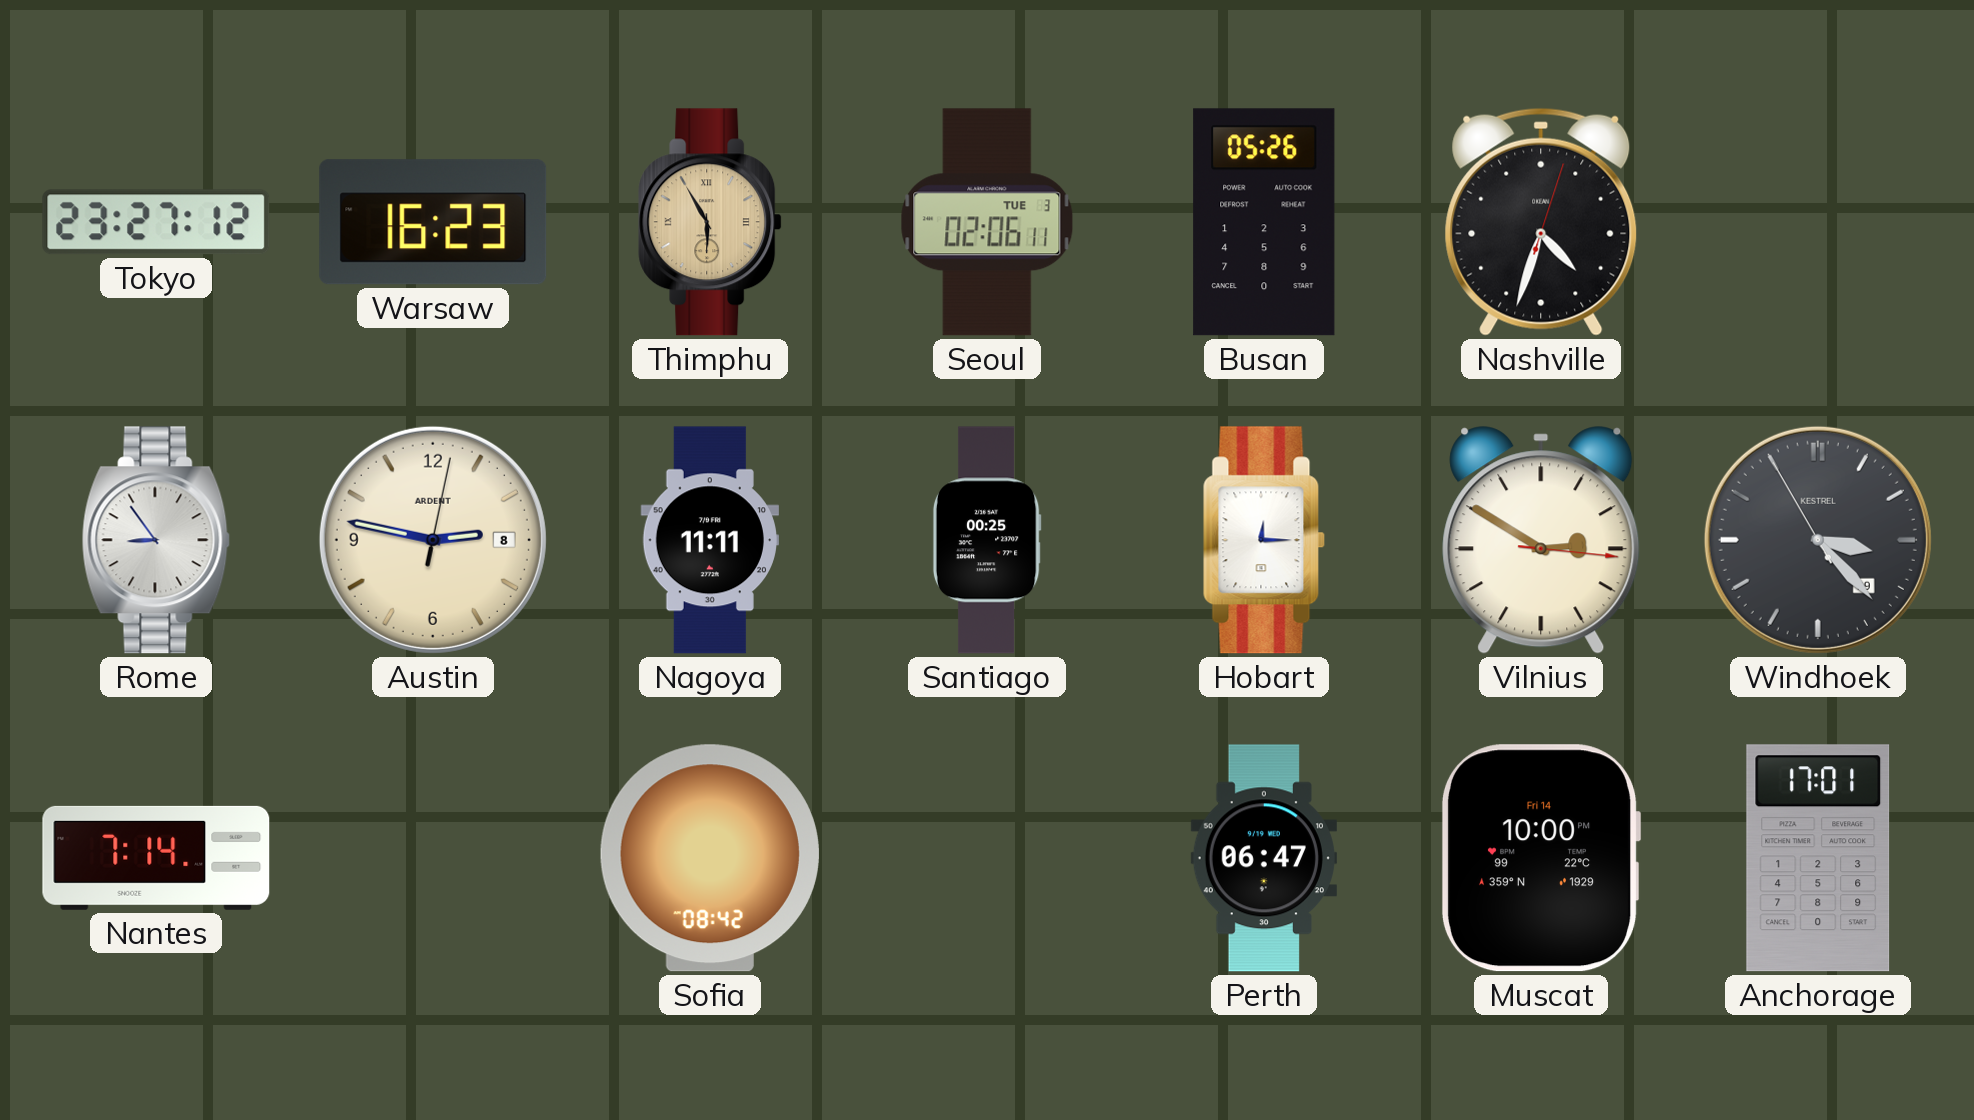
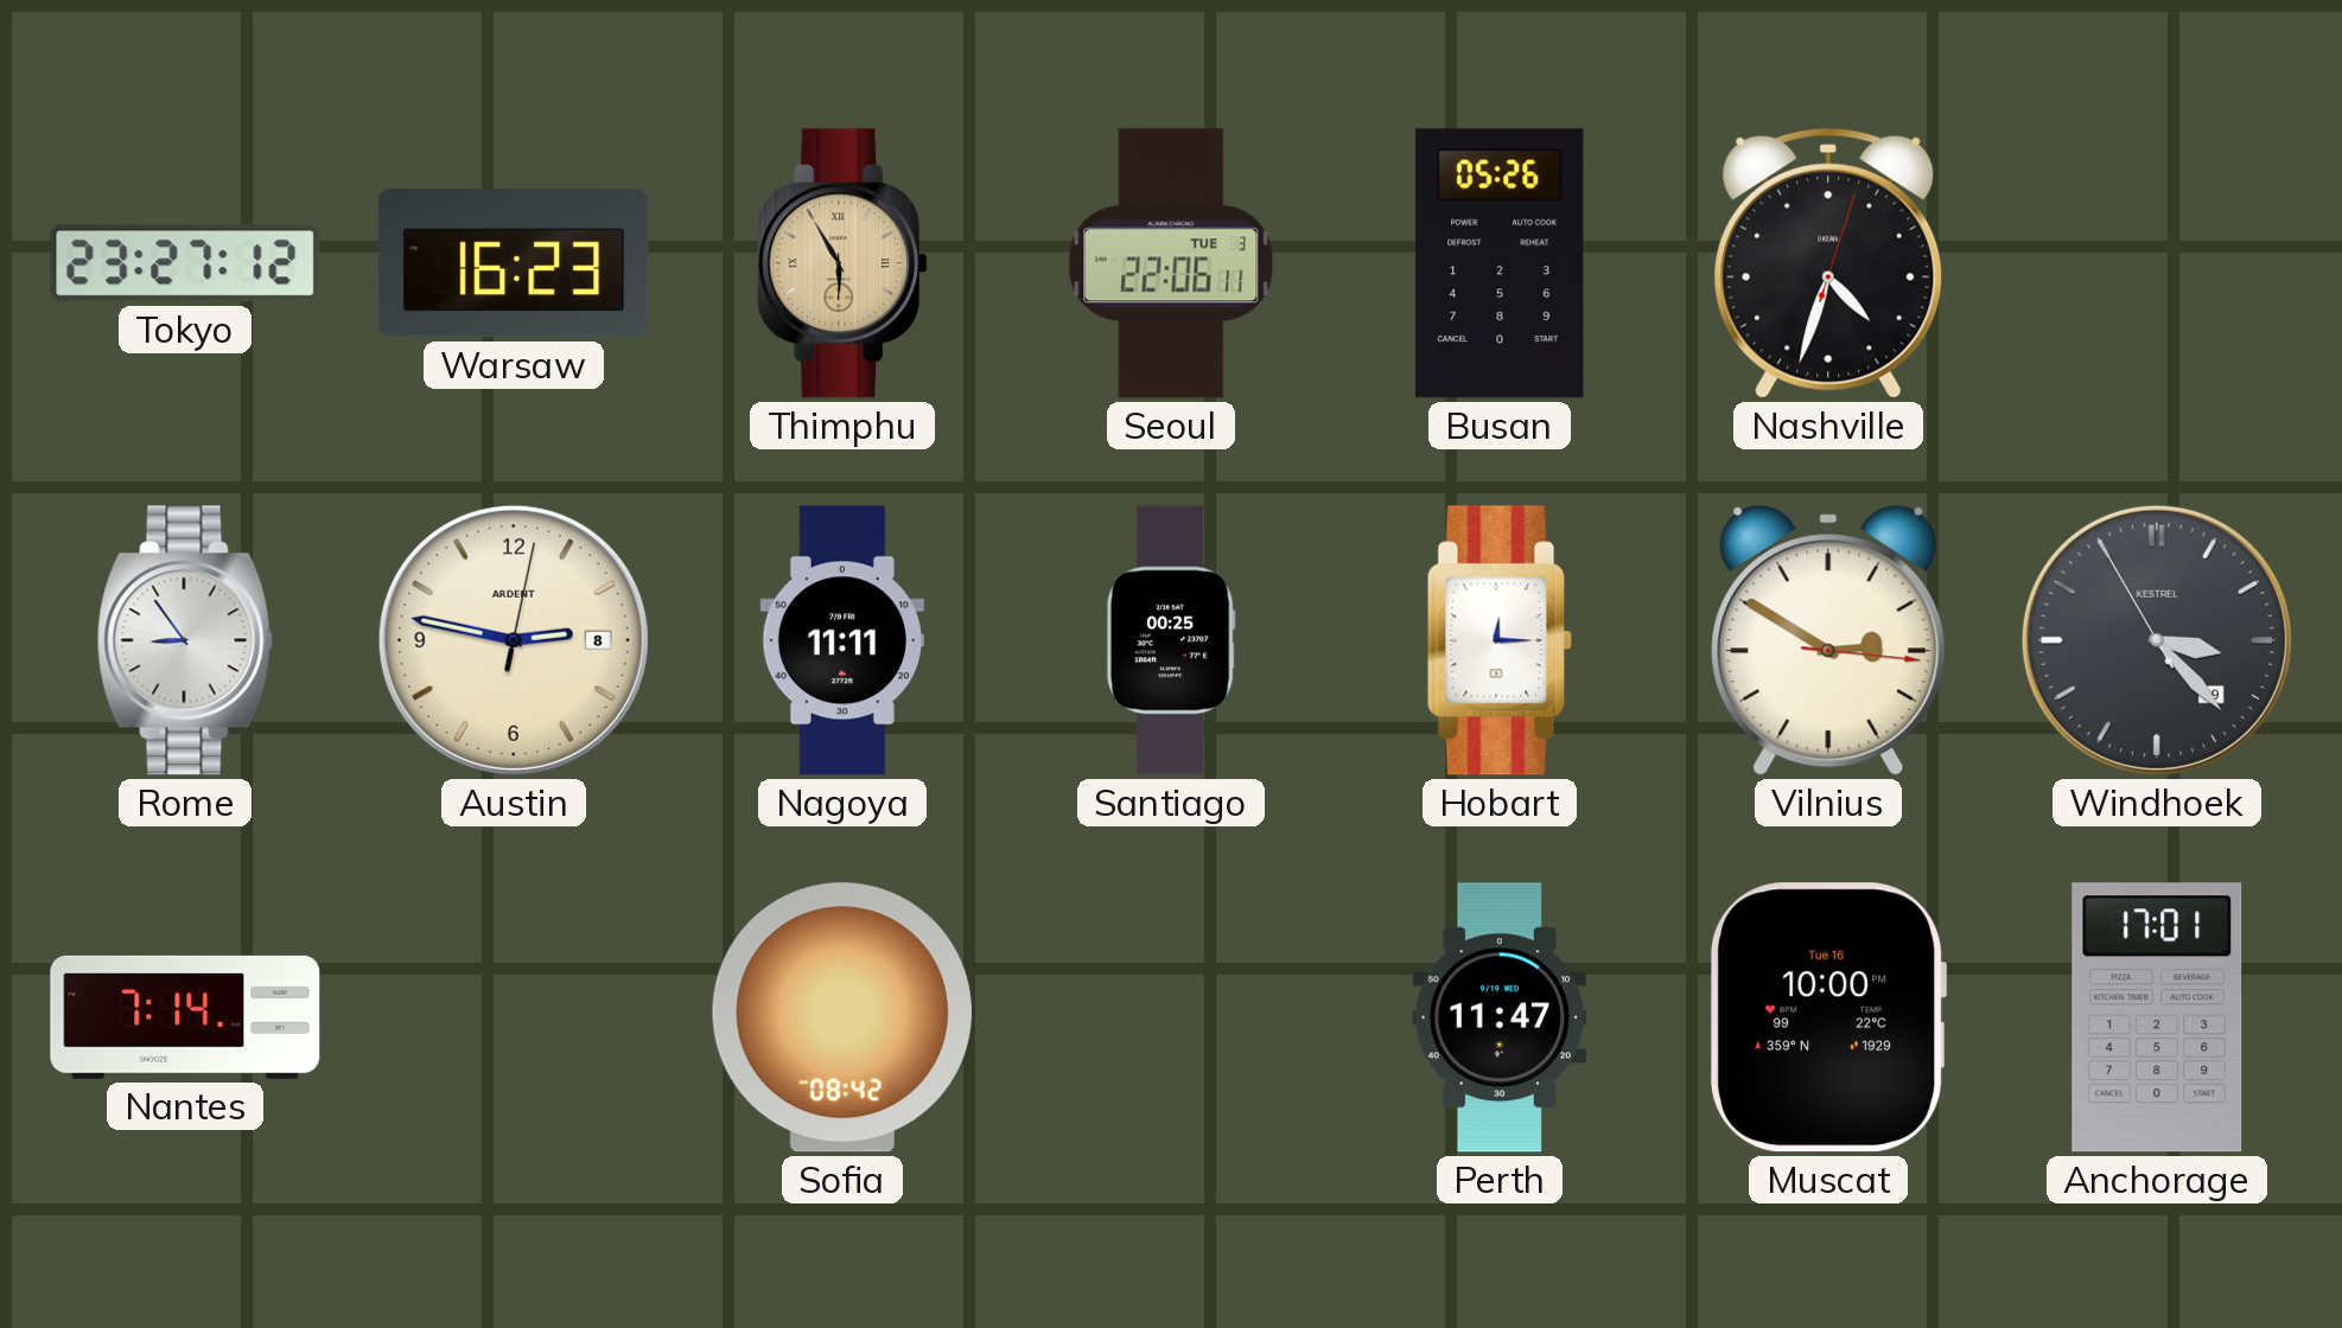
Seoul: 02:06 -> 22:06 (1171, 263)
Perth: 06:47 -> 11:47 (1500, 1017)
Muscat date: Fri 14 -> Tue 16 (1828, 1017)
